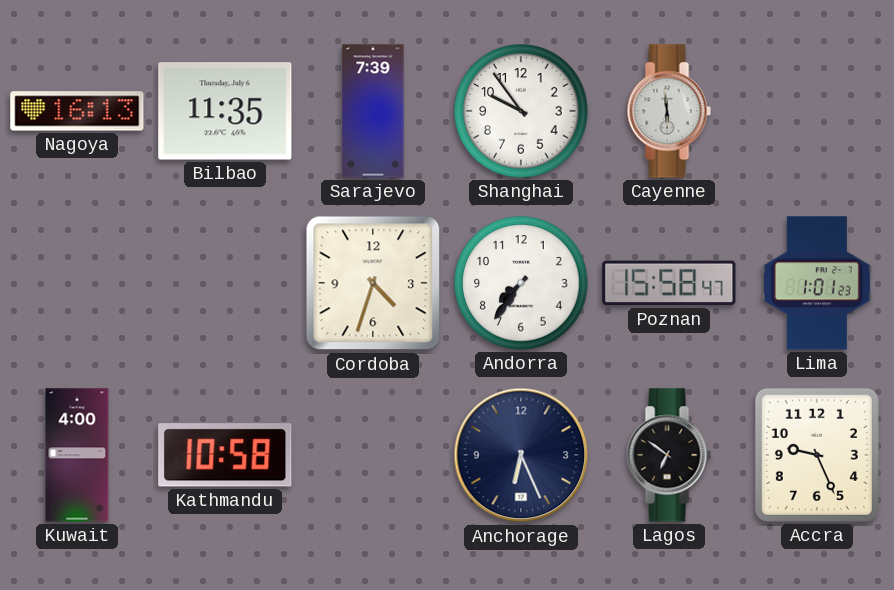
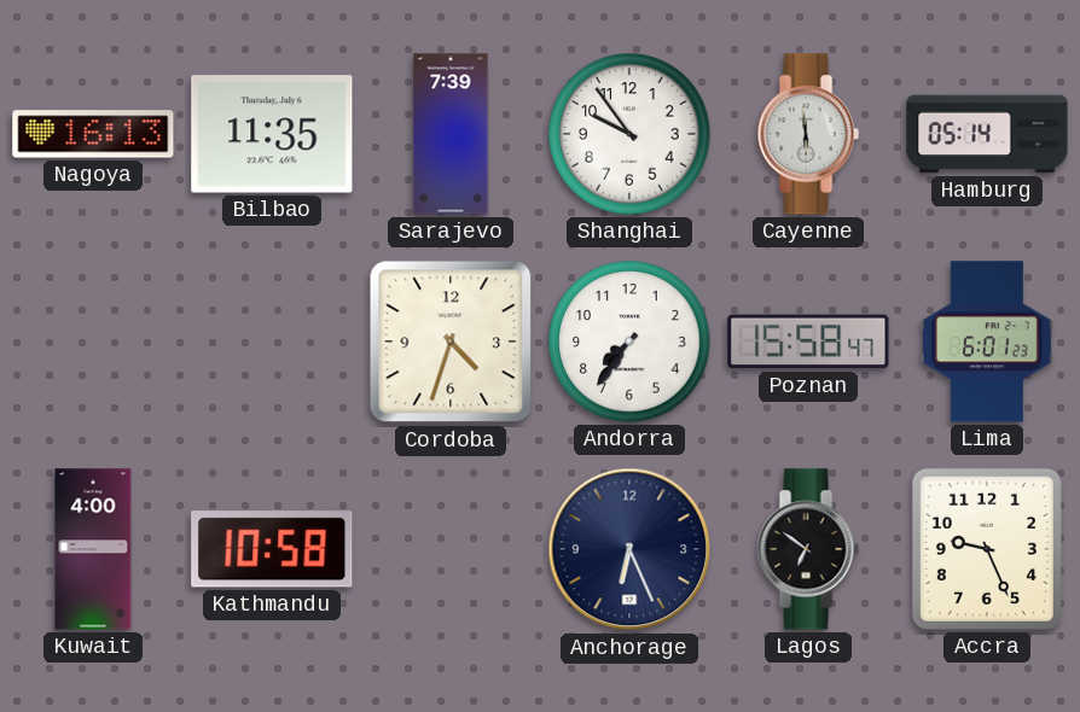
Hamburg: none -> 05:14 (987, 134)
Lima: 1:01 -> 6:01 (988, 342)
